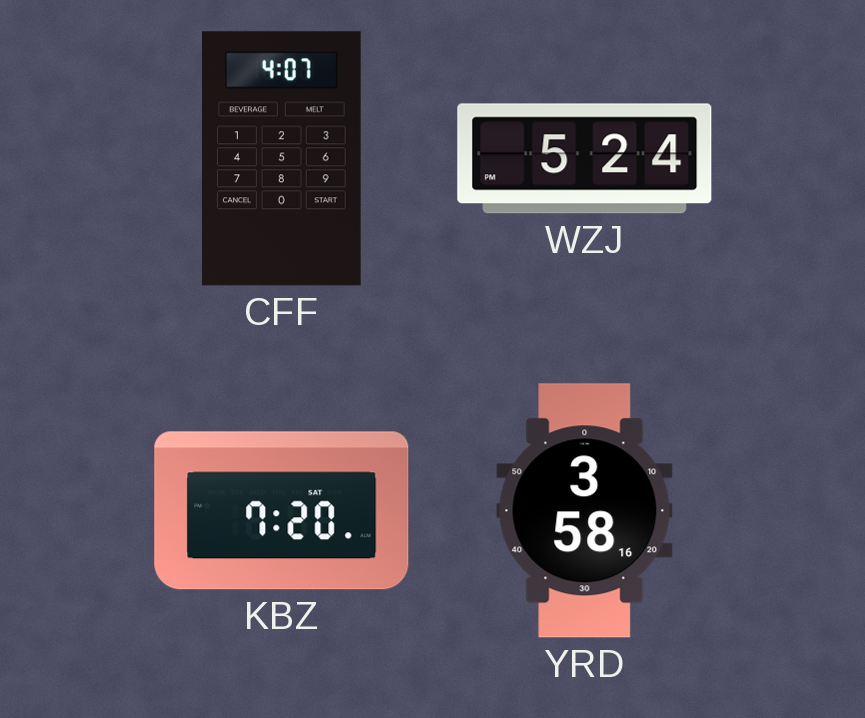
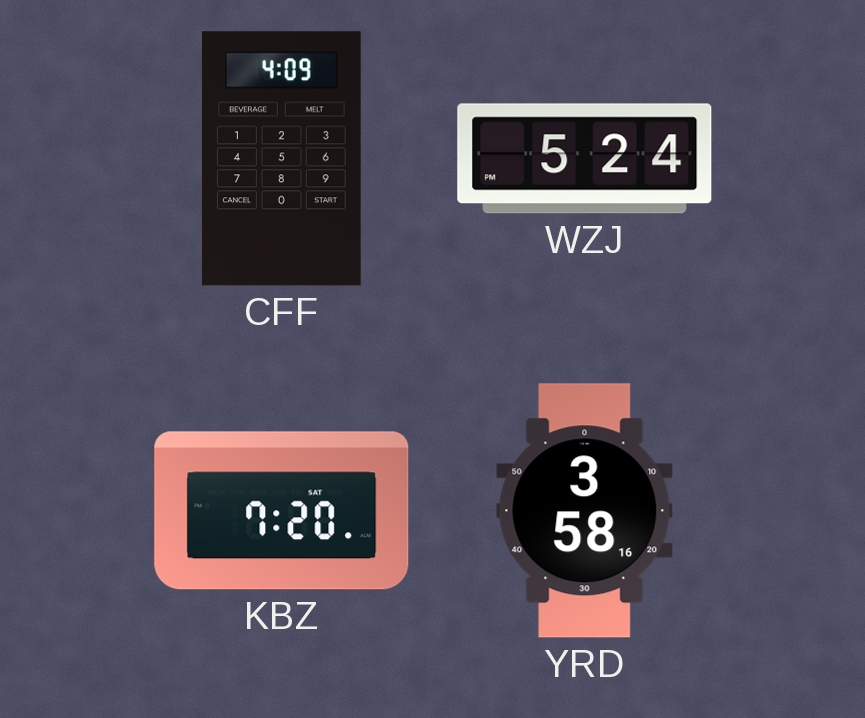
CFF: 4:07 -> 4:09 (281, 159)
